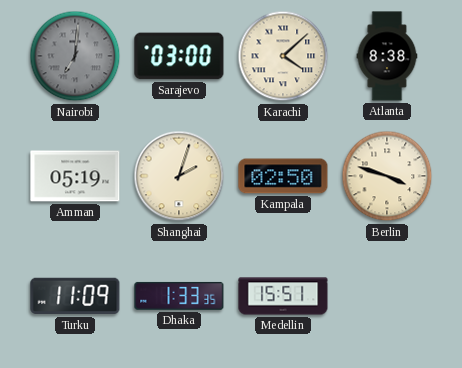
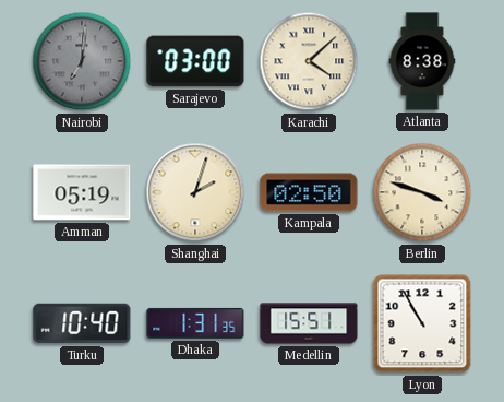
Turku: 11:09 -> 10:40 (82, 323)
Dhaka: 1:33 -> 1:31 (195, 323)
Lyon: none -> 10:55 (422, 323)
